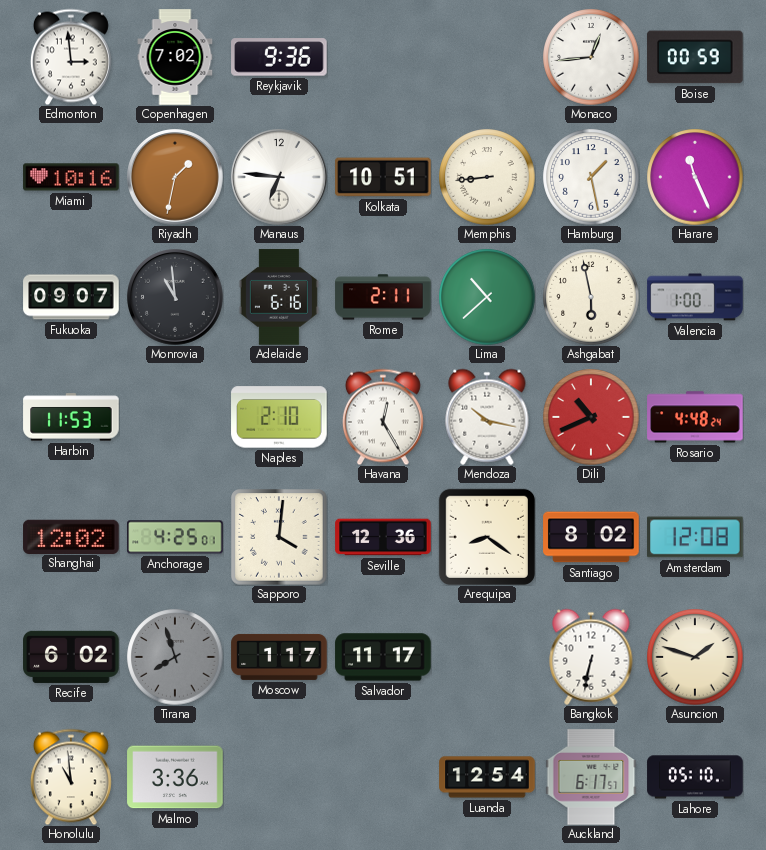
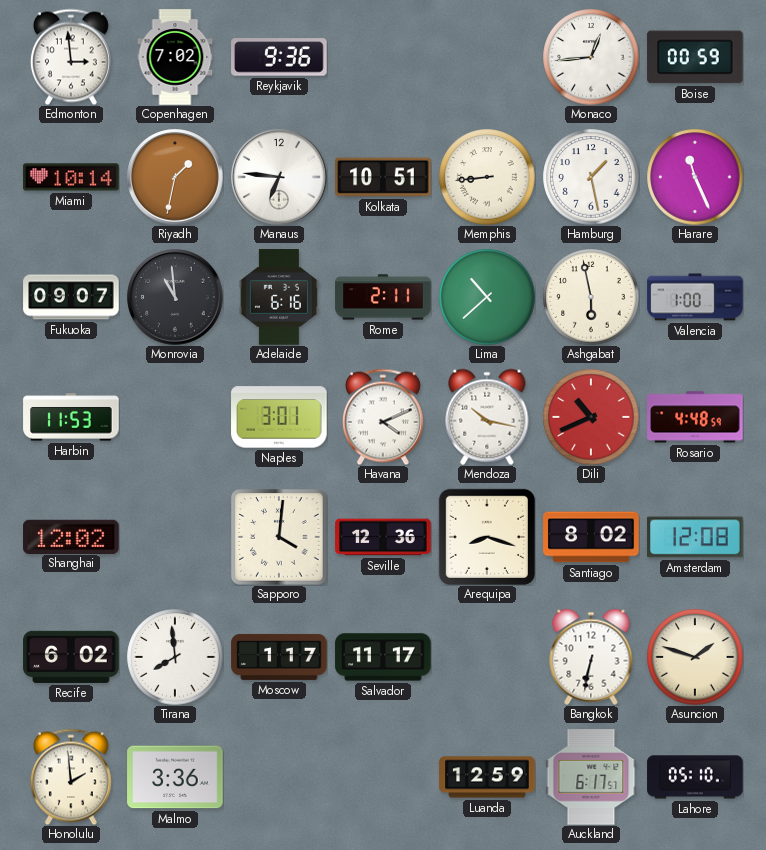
Miami: 10:16 -> 10:14 (71, 177)
Naples: 2:10 -> 3:01 (279, 417)
Havana: 12:25 -> 4:11 (383, 417)
Rosario: 4:48:24 -> 4:48:59 (695, 417)
Anchorage: 4:25 -> none (175, 537)
Arequipa: 8:21 -> 8:18 (487, 537)
Tirana: 7:57 -> 7:59 (175, 657)
Tirana dial: grey -> white (175, 657)
Honolulu: 10:59 -> 1:59 (71, 777)
Luanda: 12:54 -> 12:59 (487, 777)
